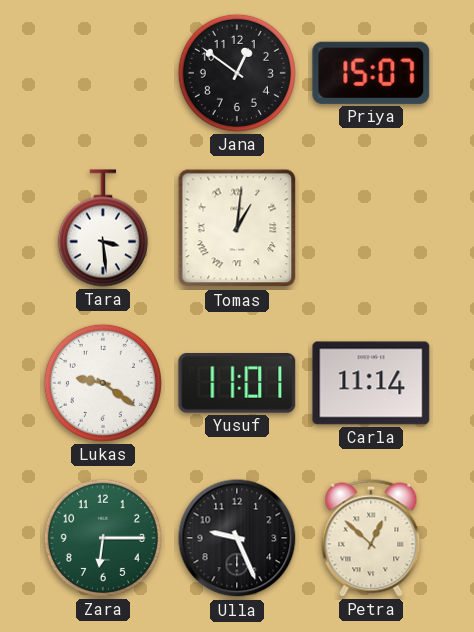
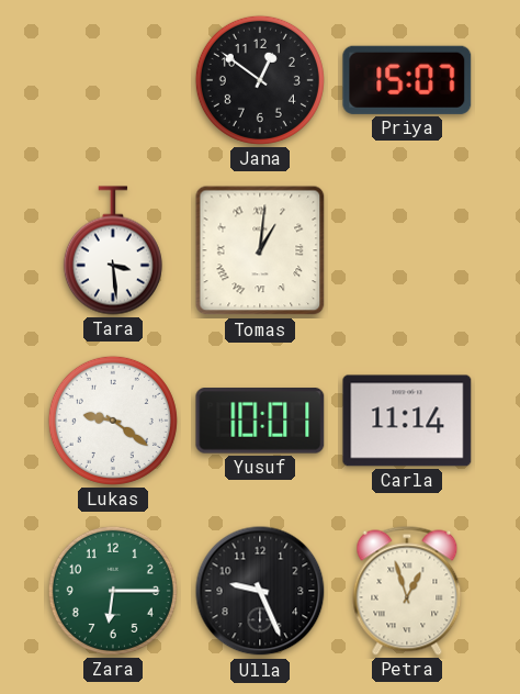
Yusuf: 11:01 -> 10:01 (260, 421)
Petra: 12:52 -> 12:57 (407, 591)
